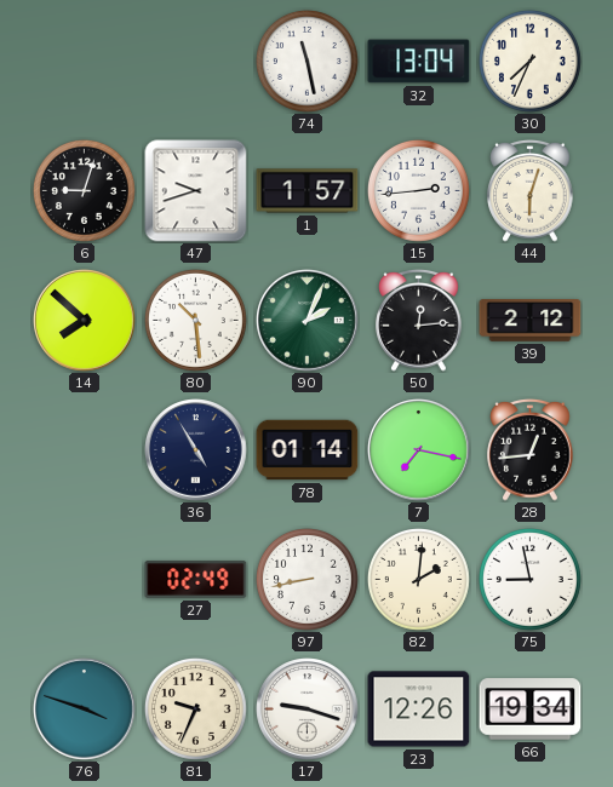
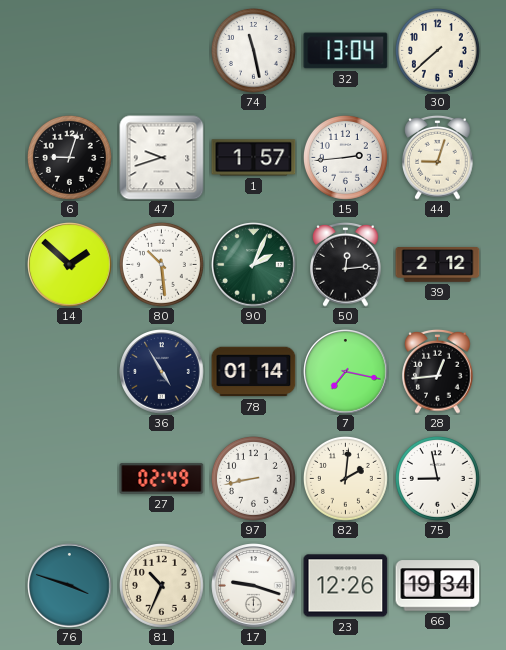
30: 7:34 -> 7:38 (437, 50)
44: 6:03 -> 9:03 (438, 158)
14: 7:52 -> 1:52 (70, 265)
81: 9:34 -> 10:34 (161, 585)
